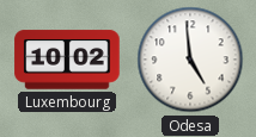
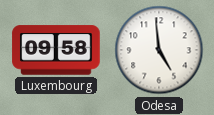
Luxembourg: 10:02 -> 09:58 (56, 50)
